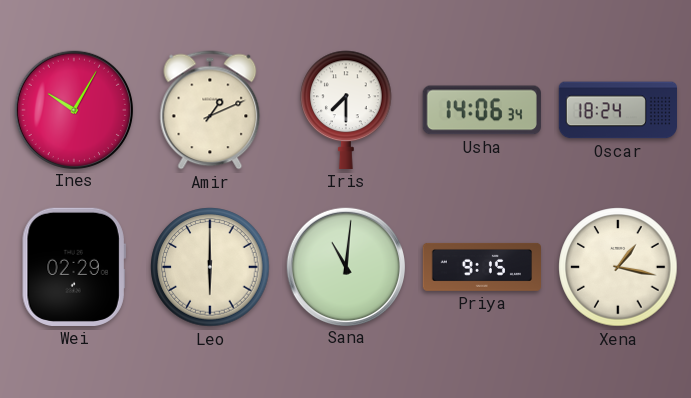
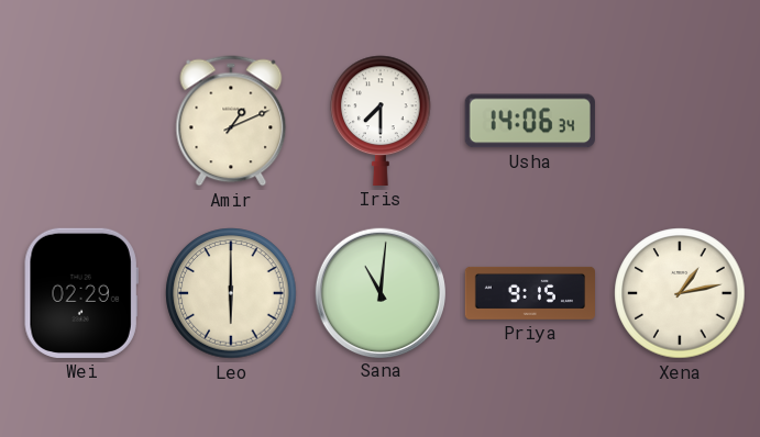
Ines: 10:05 -> none (73, 109)
Oscar: 18:24 -> none (617, 110)
Xena: 1:17 -> 1:13 (680, 293)
